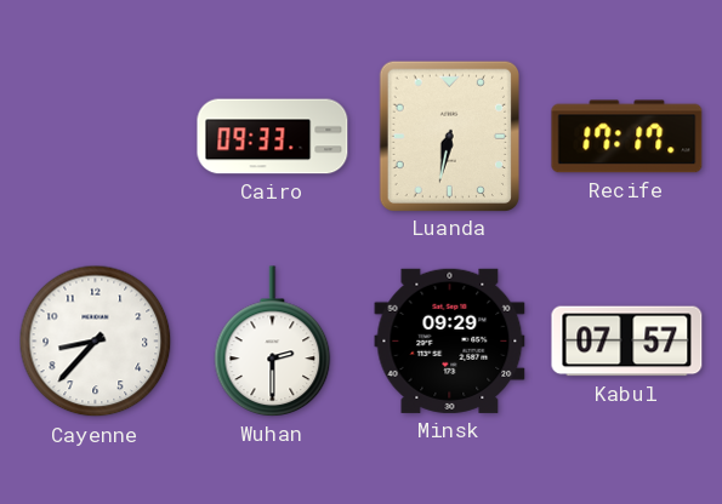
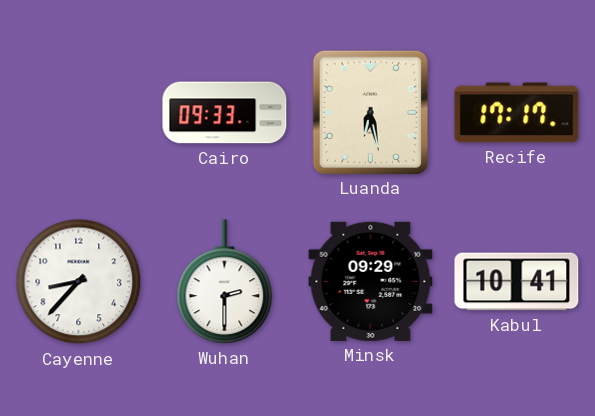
Luanda: 6:32 -> 6:28 (370, 112)
Kabul: 07:57 -> 10:41 (517, 282)
